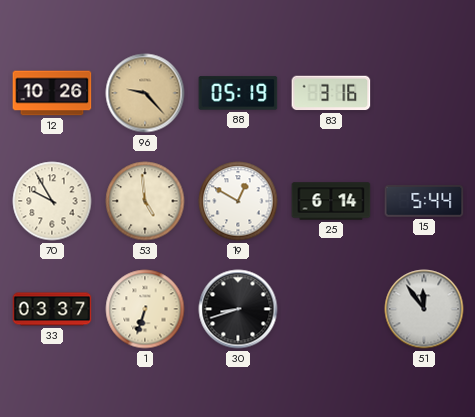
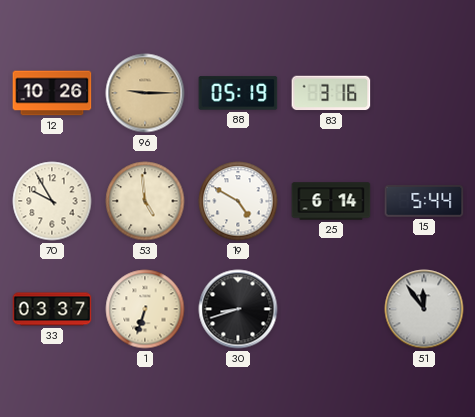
96: 9:23 -> 9:15 (145, 93)
19: 12:50 -> 4:50 (238, 201)
